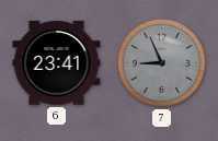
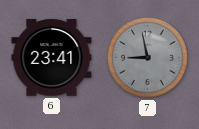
7: 8:56 -> 8:58 (147, 57)
